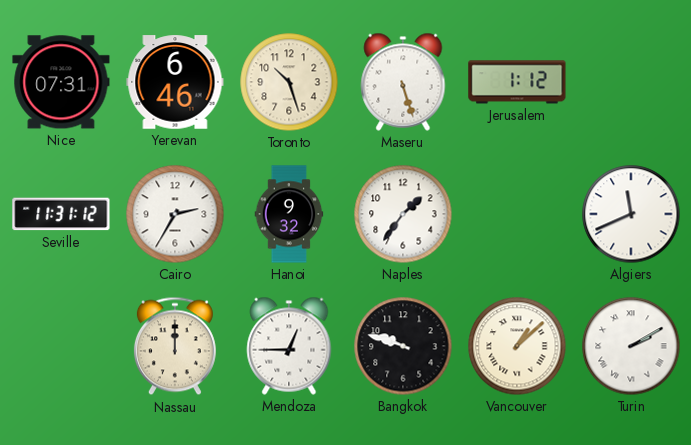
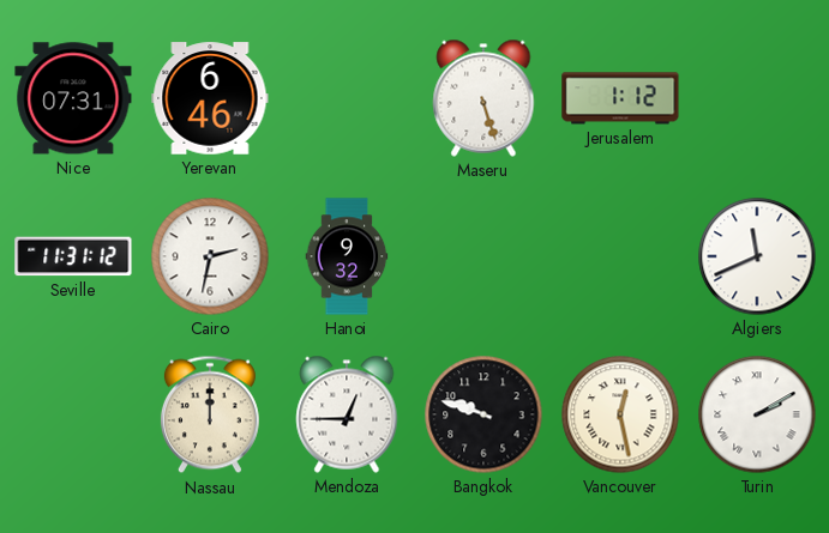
Toronto: 10:27 -> none (289, 82)
Cairo: 2:35 -> 2:32 (210, 256)
Naples: 1:36 -> none (403, 214)
Vancouver: 1:08 -> 12:28 (620, 414)
